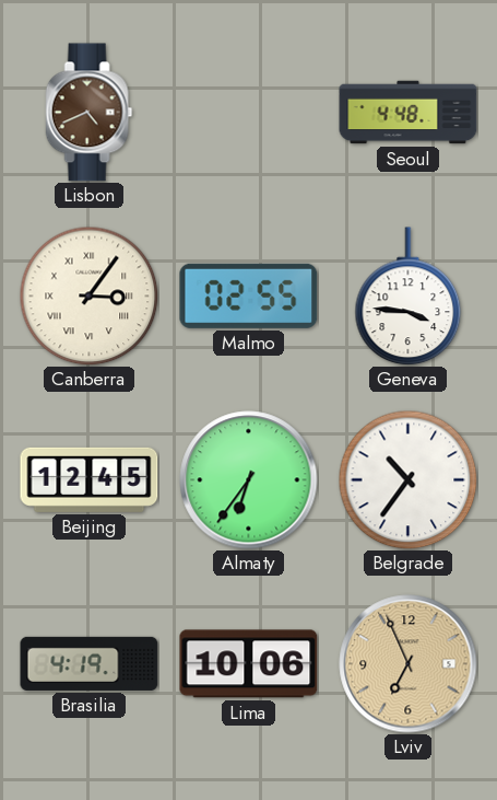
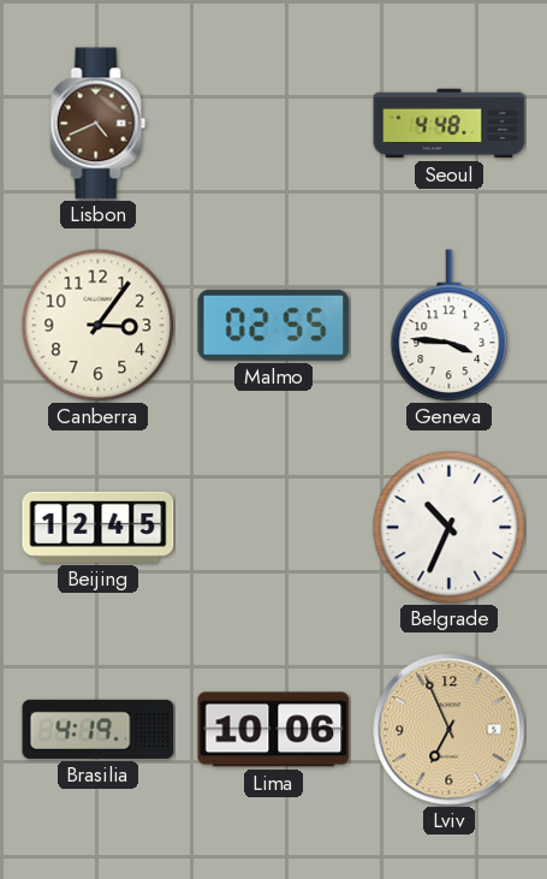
Canberra numerals: Roman -> Arabic (97, 325)
Almaty: 6:36 -> none (249, 480)
Belgrade: 10:36 -> 10:34 (448, 527)
